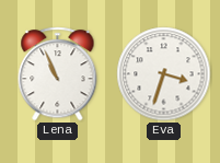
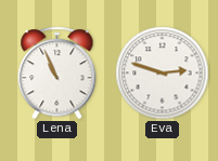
Eva: 3:33 -> 2:48 (163, 73)
